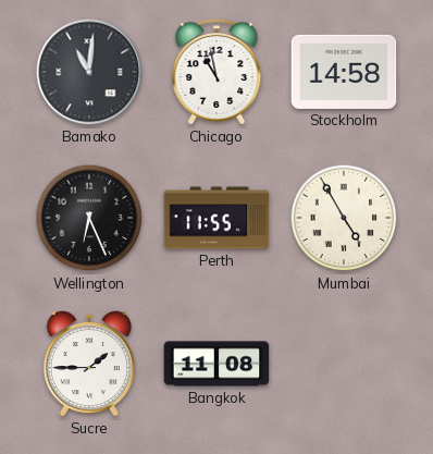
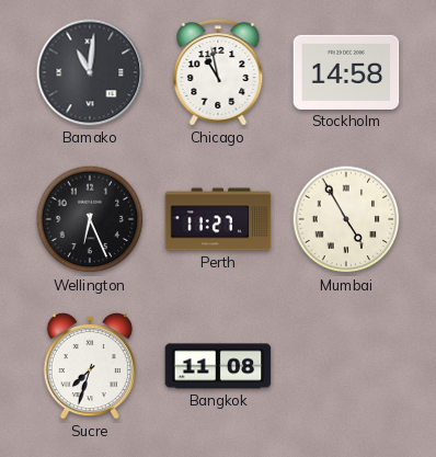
Perth: 11:55 -> 11:27 (218, 219)
Sucre: 1:45 -> 7:33 (90, 366)
